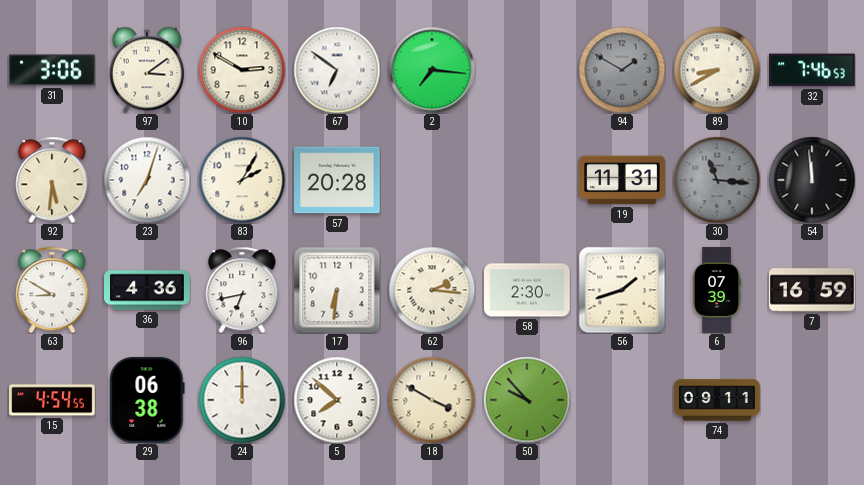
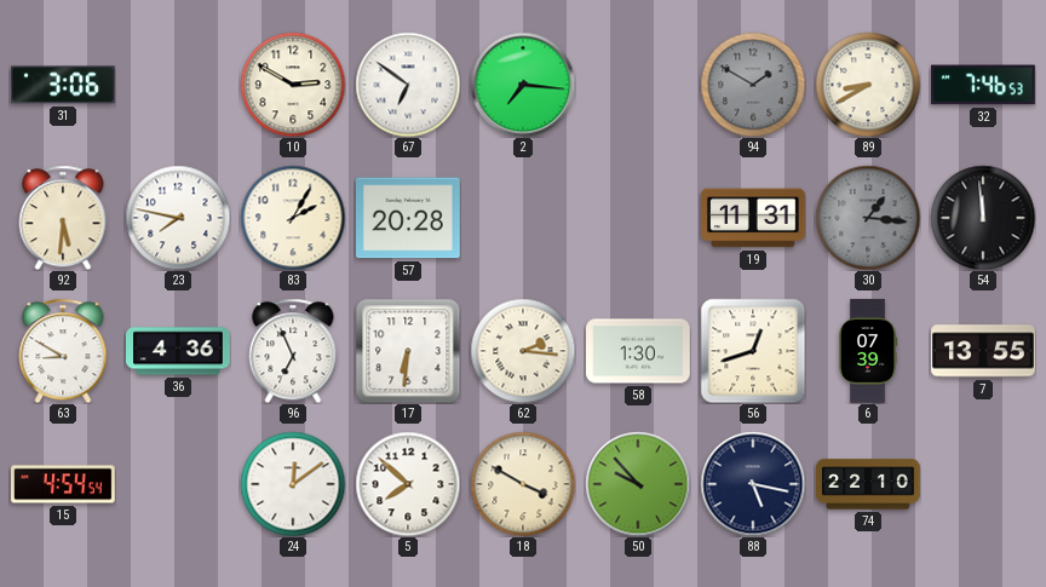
97: 3:09 -> none (146, 70)
23: 7:03 -> 7:47 (178, 218)
30: 11:16 -> 1:16 (868, 218)
96: 6:43 -> 6:56 (293, 351)
58: 2:30 -> 1:30 (639, 351)
56: 1:42 -> 12:42 (753, 351)
7: 16:59 -> 13:55 (983, 351)
15: 4:54:55 -> 4:54:54 (63, 484)
29: 06:38 -> none (147, 401)
24: 12:00 -> 12:09 (293, 484)
88: none -> 5:17 (753, 484)
74: 09:11 -> 22:10 (868, 484)
